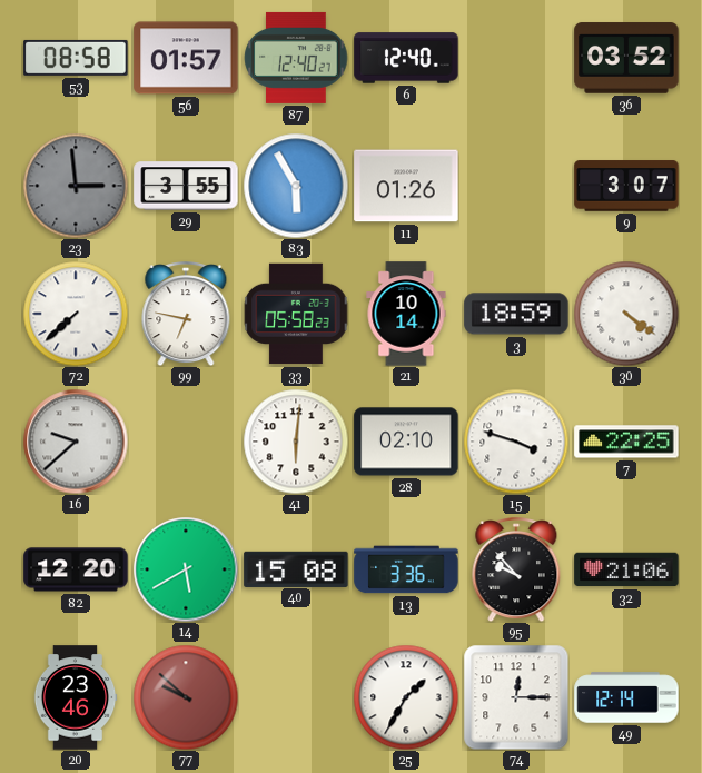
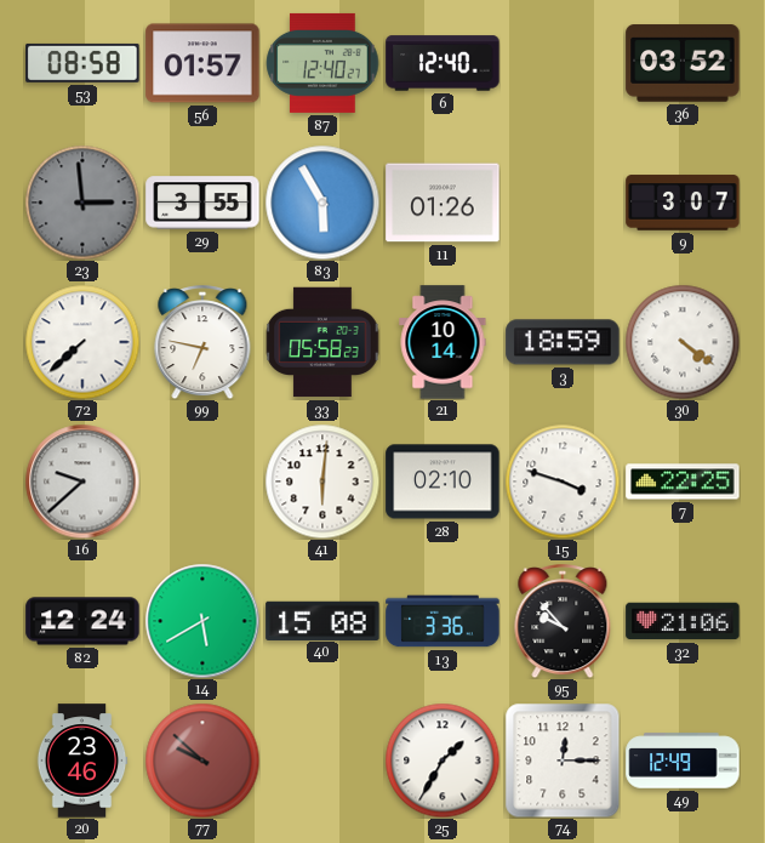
82: 12:20 -> 12:24 (82, 621)
49: 12:14 -> 12:49 (683, 761)
